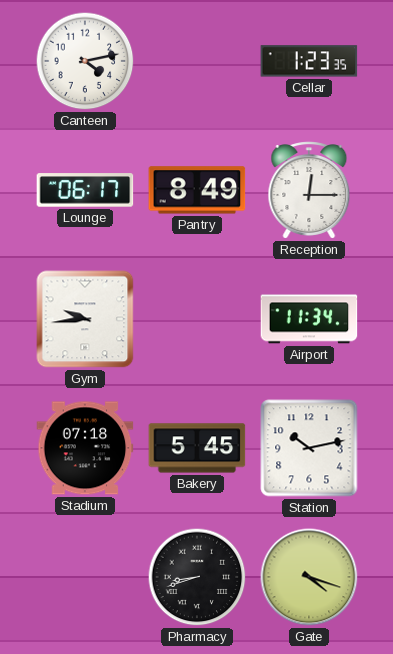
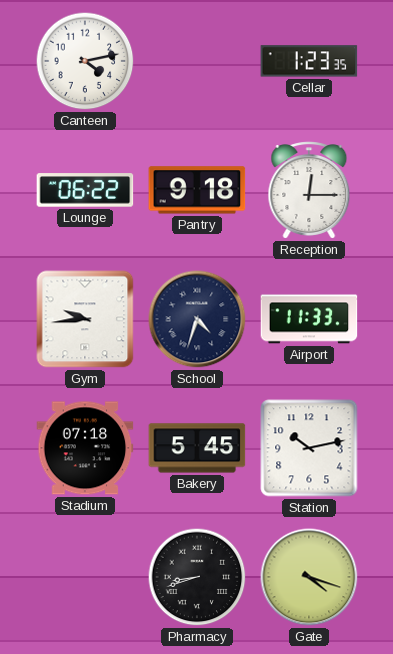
Lounge: 06:17 -> 06:22 (85, 190)
Pantry: 8:49 -> 9:18 (197, 190)
School: none -> 4:33 (197, 319)
Airport: 11:34 -> 11:33 (309, 319)
